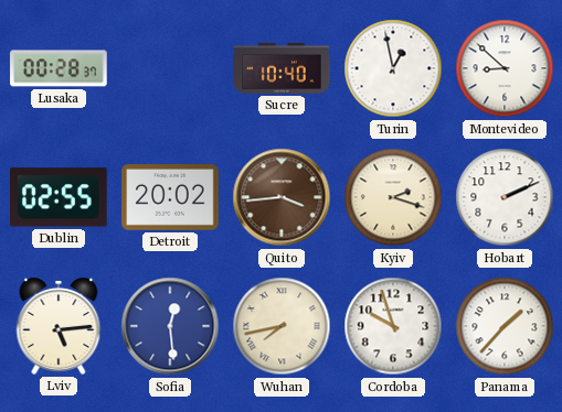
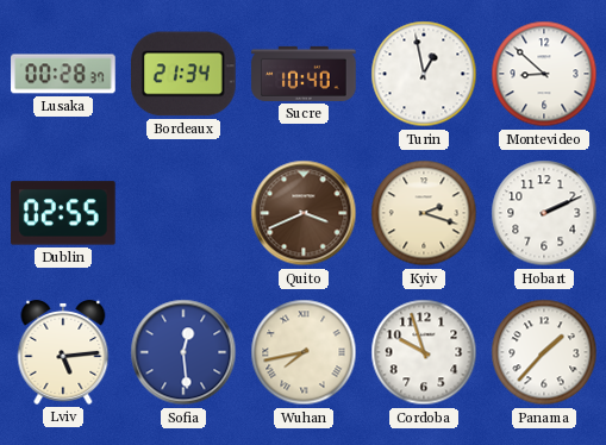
Bordeaux: none -> 21:34 (185, 74)
Detroit: 20:02 -> none (170, 198)
Quito: 3:44 -> 3:41 (304, 213)
